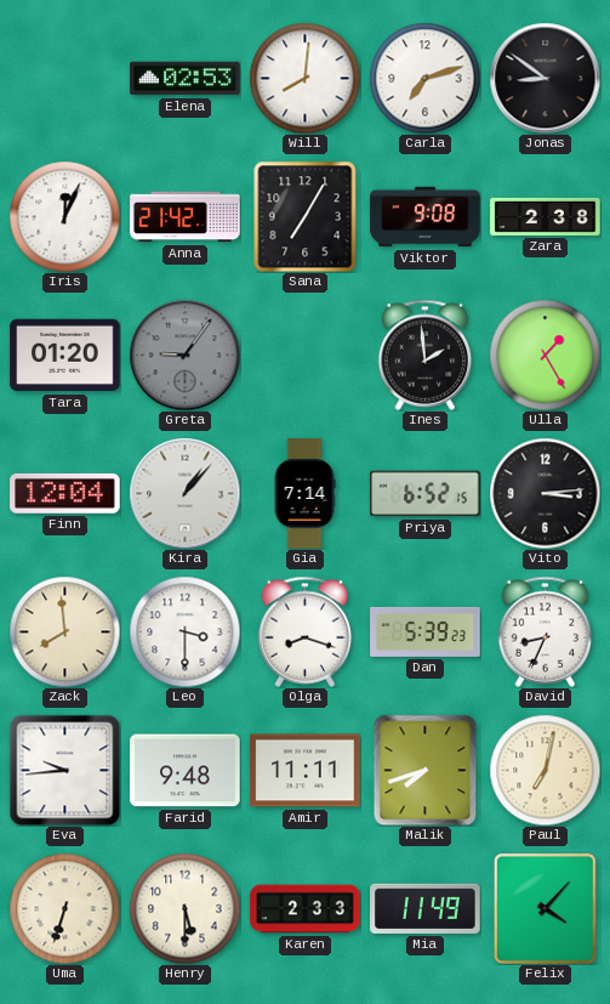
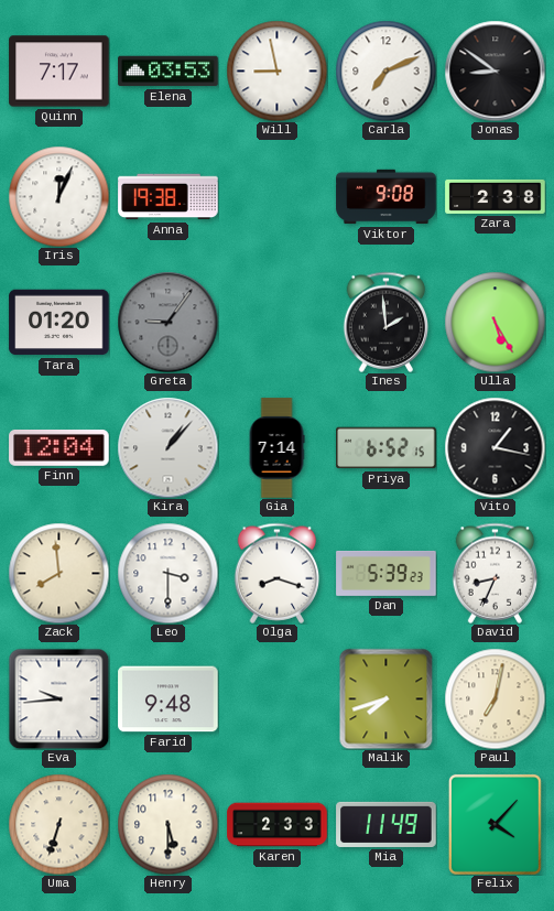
Quinn: none -> 7:17 (59, 72)
Elena: 02:53 -> 03:53 (169, 72)
Will: 8:01 -> 8:58 (276, 71)
Carla: 7:12 -> 7:11 (385, 71)
Anna: 21:42 -> 19:38 (169, 197)
Sana: 7:05 -> none (306, 216)
Ulla: 1:25 -> 5:25 (495, 322)
Vito: 3:14 -> 1:17 (495, 447)
Amir: 11:11 -> none (306, 771)
